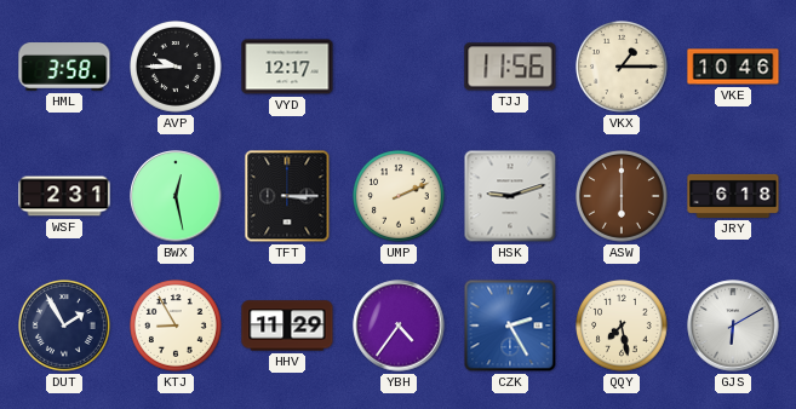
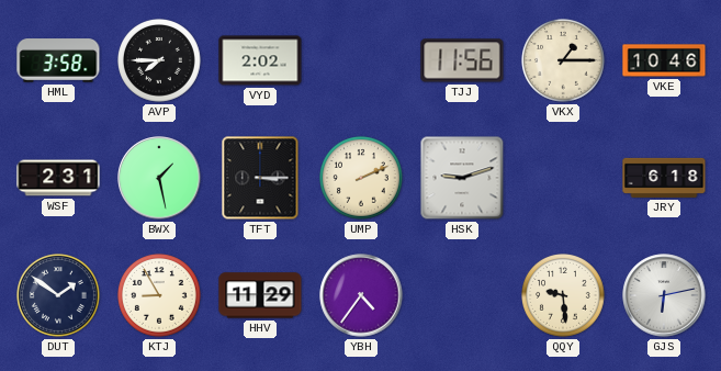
AVP: 9:45 -> 7:45 (160, 61)
VYD: 12:17 -> 2:02 (260, 60)
BWX: 12:28 -> 1:28 (159, 178)
ASW: 6:00 -> none (623, 197)
DUT: 1:55 -> 1:51 (59, 296)
CZK: 2:25 -> none (510, 326)
QQY: 7:28 -> 9:29 (564, 296)
GJS: 6:10 -> 6:13 (664, 295)
